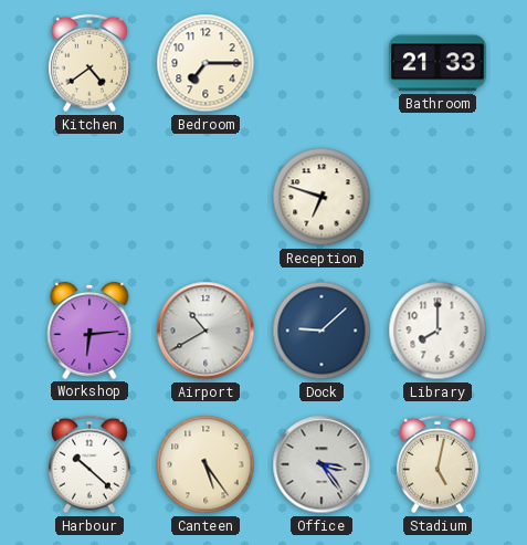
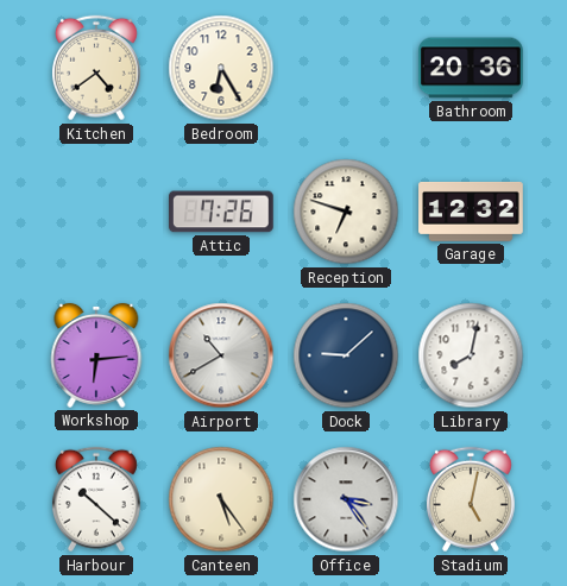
Bedroom: 7:15 -> 6:25 (221, 68)
Bathroom: 21:33 -> 20:36 (472, 68)
Attic: none -> 7:26 (222, 212)
Garage: none -> 12:32 (471, 212)
Library: 8:00 -> 8:02 (471, 355)
